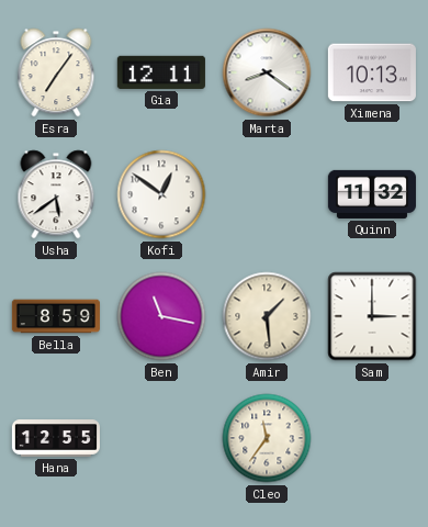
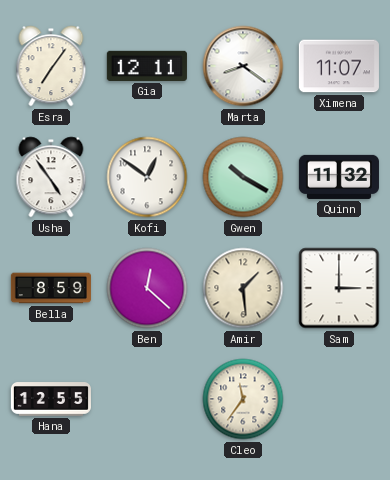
Ximena: 10:13 -> 11:07 (339, 66)
Usha: 5:39 -> 4:54 (51, 177)
Gwen: none -> 10:20 (243, 177)
Ben: 11:17 -> 12:22 (147, 288)
